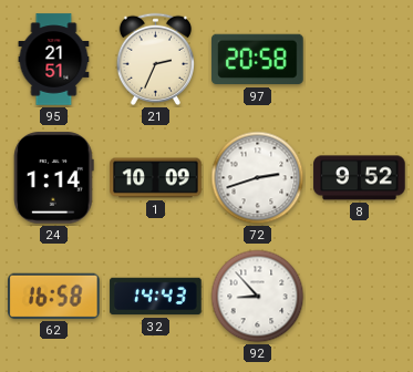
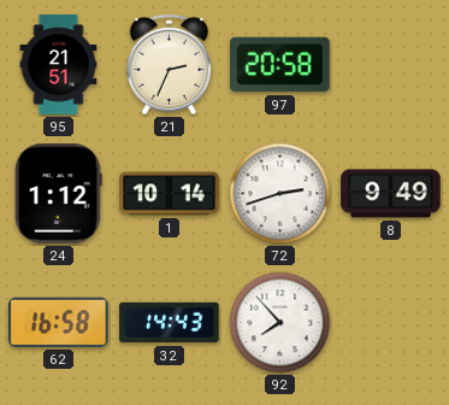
24: 1:14 -> 1:12 (59, 194)
1: 10:09 -> 10:14 (170, 194)
8: 9:52 -> 9:49 (391, 194)
92: 8:53 -> 7:53 (280, 323)
